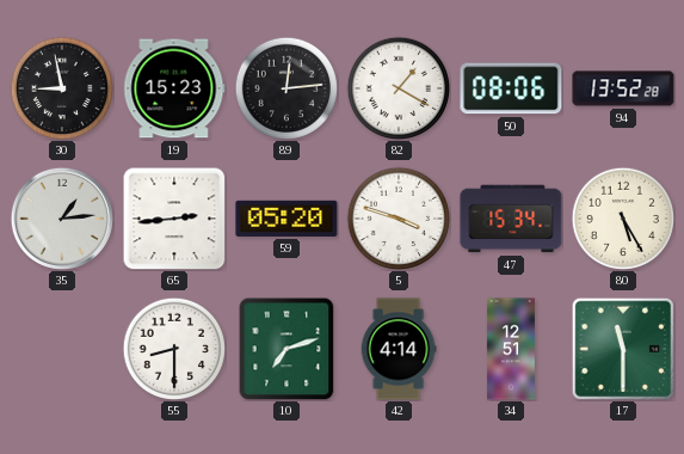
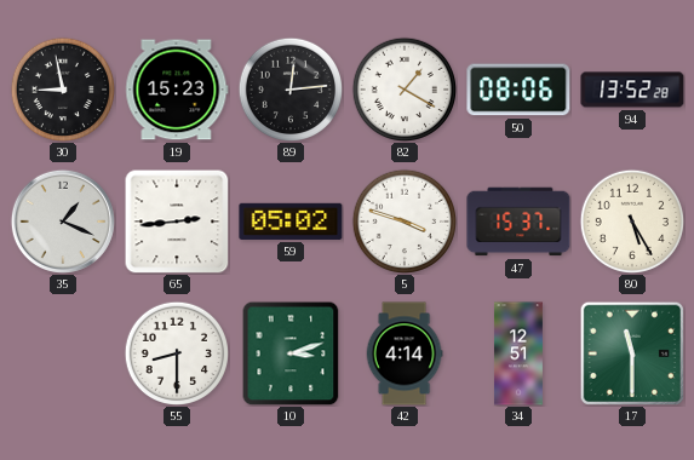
35: 1:14 -> 1:19 (63, 222)
59: 05:20 -> 05:02 (291, 222)
47: 15:34 -> 15:37 (518, 222)
10: 7:12 -> 3:12 (291, 353)
